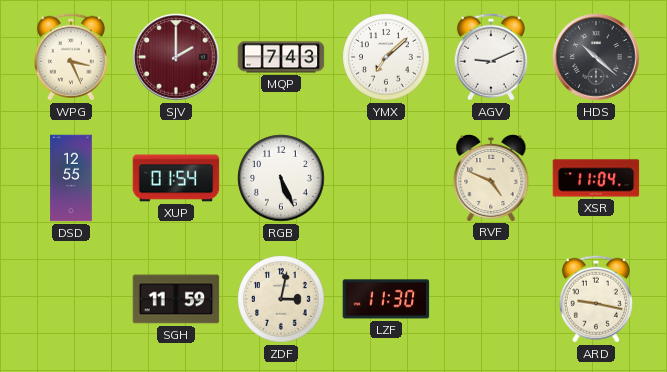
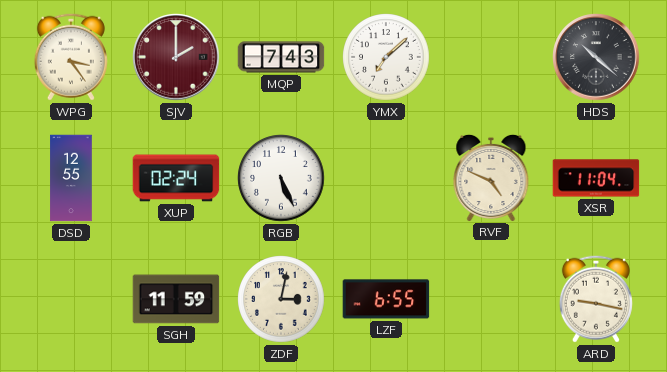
WPG: 3:26 -> 3:24 (71, 57)
AGV: 9:11 -> none (491, 57)
XUP: 01:54 -> 02:24 (176, 178)
LZF: 11:30 -> 6:55 (386, 299)
